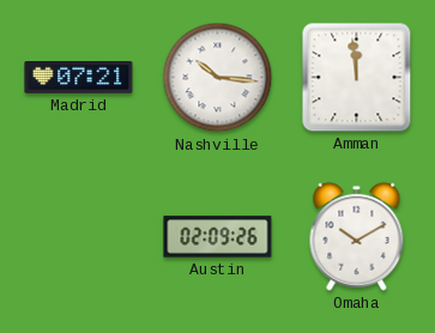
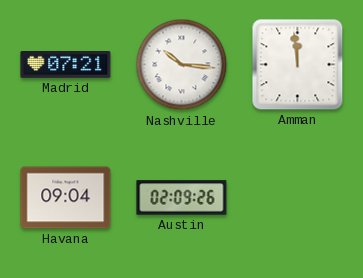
Havana: none -> 09:04 (66, 198)
Omaha: 10:10 -> none (357, 236)
